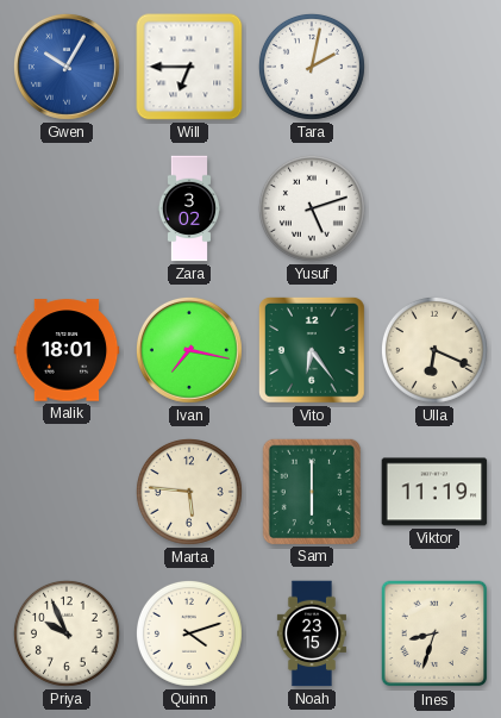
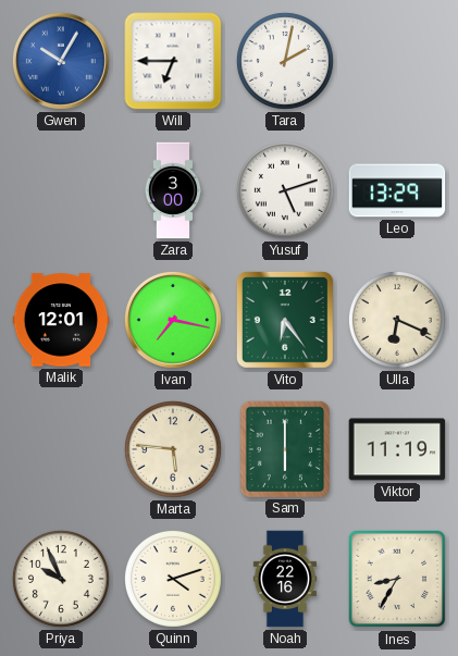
Zara: 3:02 -> 3:00 (173, 190)
Leo: none -> 13:29 (397, 190)
Malik: 18:01 -> 12:01 (61, 320)
Noah: 23:15 -> 22:16 (285, 579)
Ines: 8:33 -> 8:35 (397, 579)
